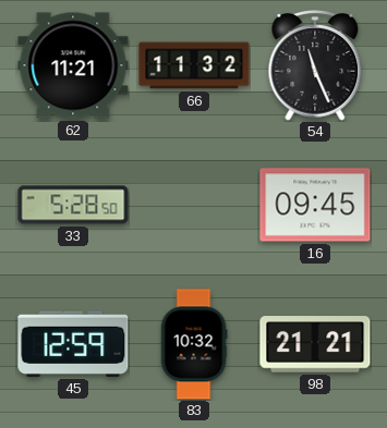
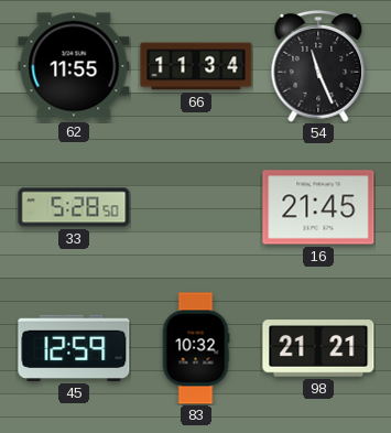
62: 11:21 -> 11:55 (74, 66)
66: 11:32 -> 11:34 (196, 66)
16: 09:45 -> 21:45 (318, 207)
